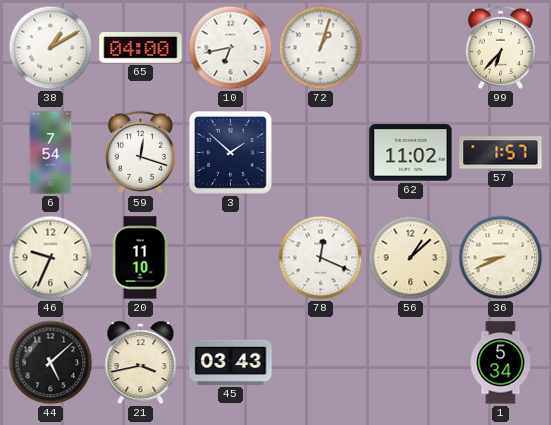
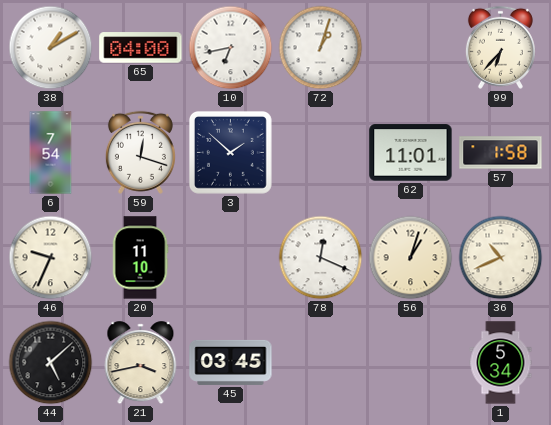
62: 11:02 -> 11:01 (411, 153)
57: 1:57 -> 1:58 (501, 153)
56: 1:08 -> 1:03 (411, 258)
36: 8:41 -> 10:41 (501, 258)
45: 03:43 -> 03:45 (231, 362)
